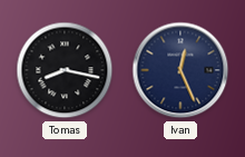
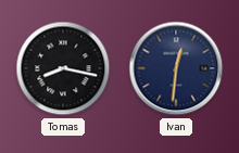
Ivan: 12:26 -> 12:31 (176, 68)
